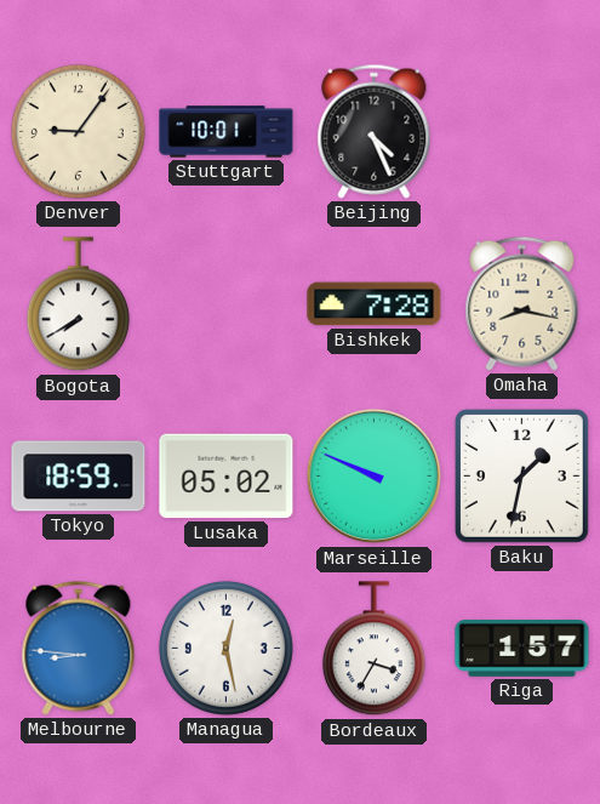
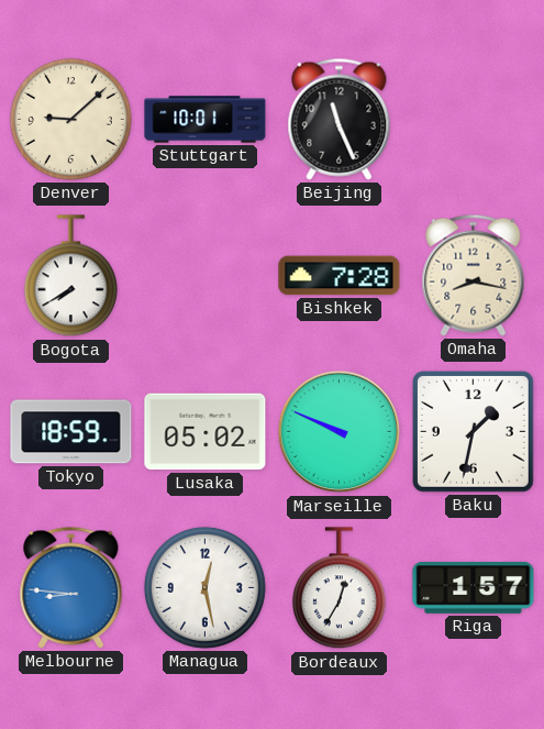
Denver: 9:06 -> 9:08 (70, 119)
Beijing: 4:26 -> 11:26 (340, 119)
Bordeaux: 3:35 -> 12:35 (338, 588)
